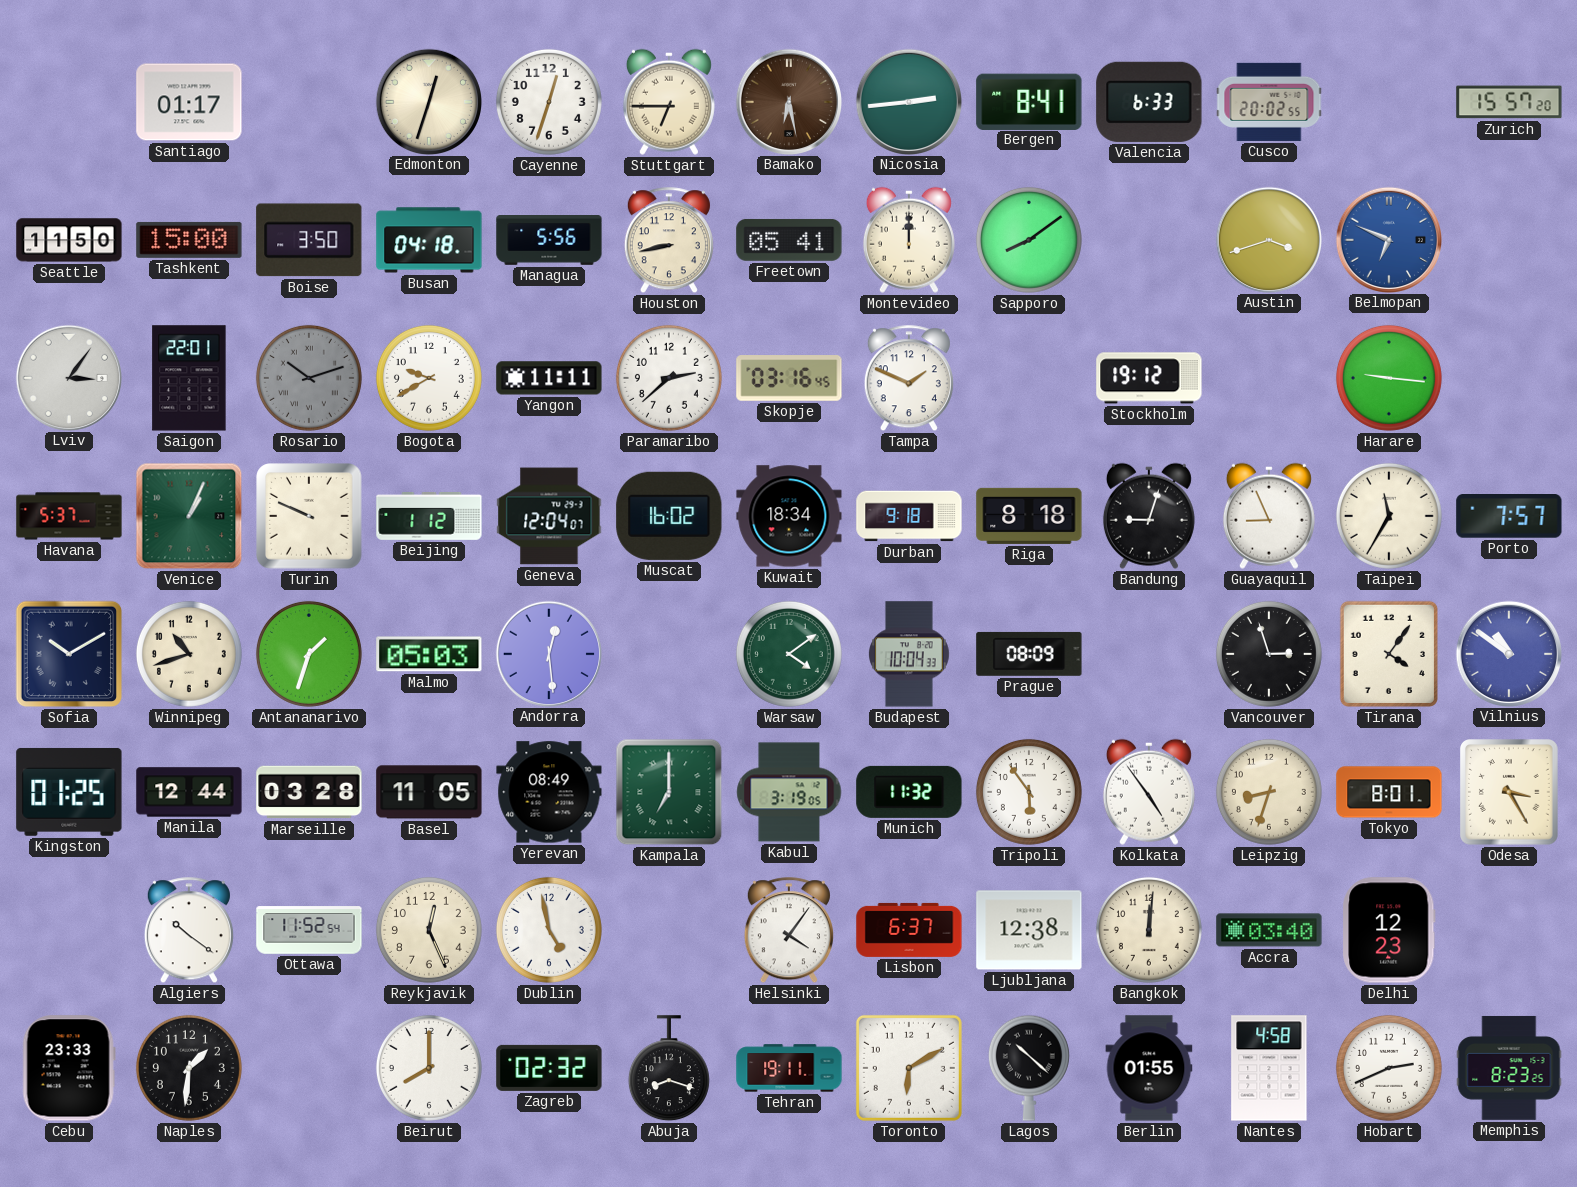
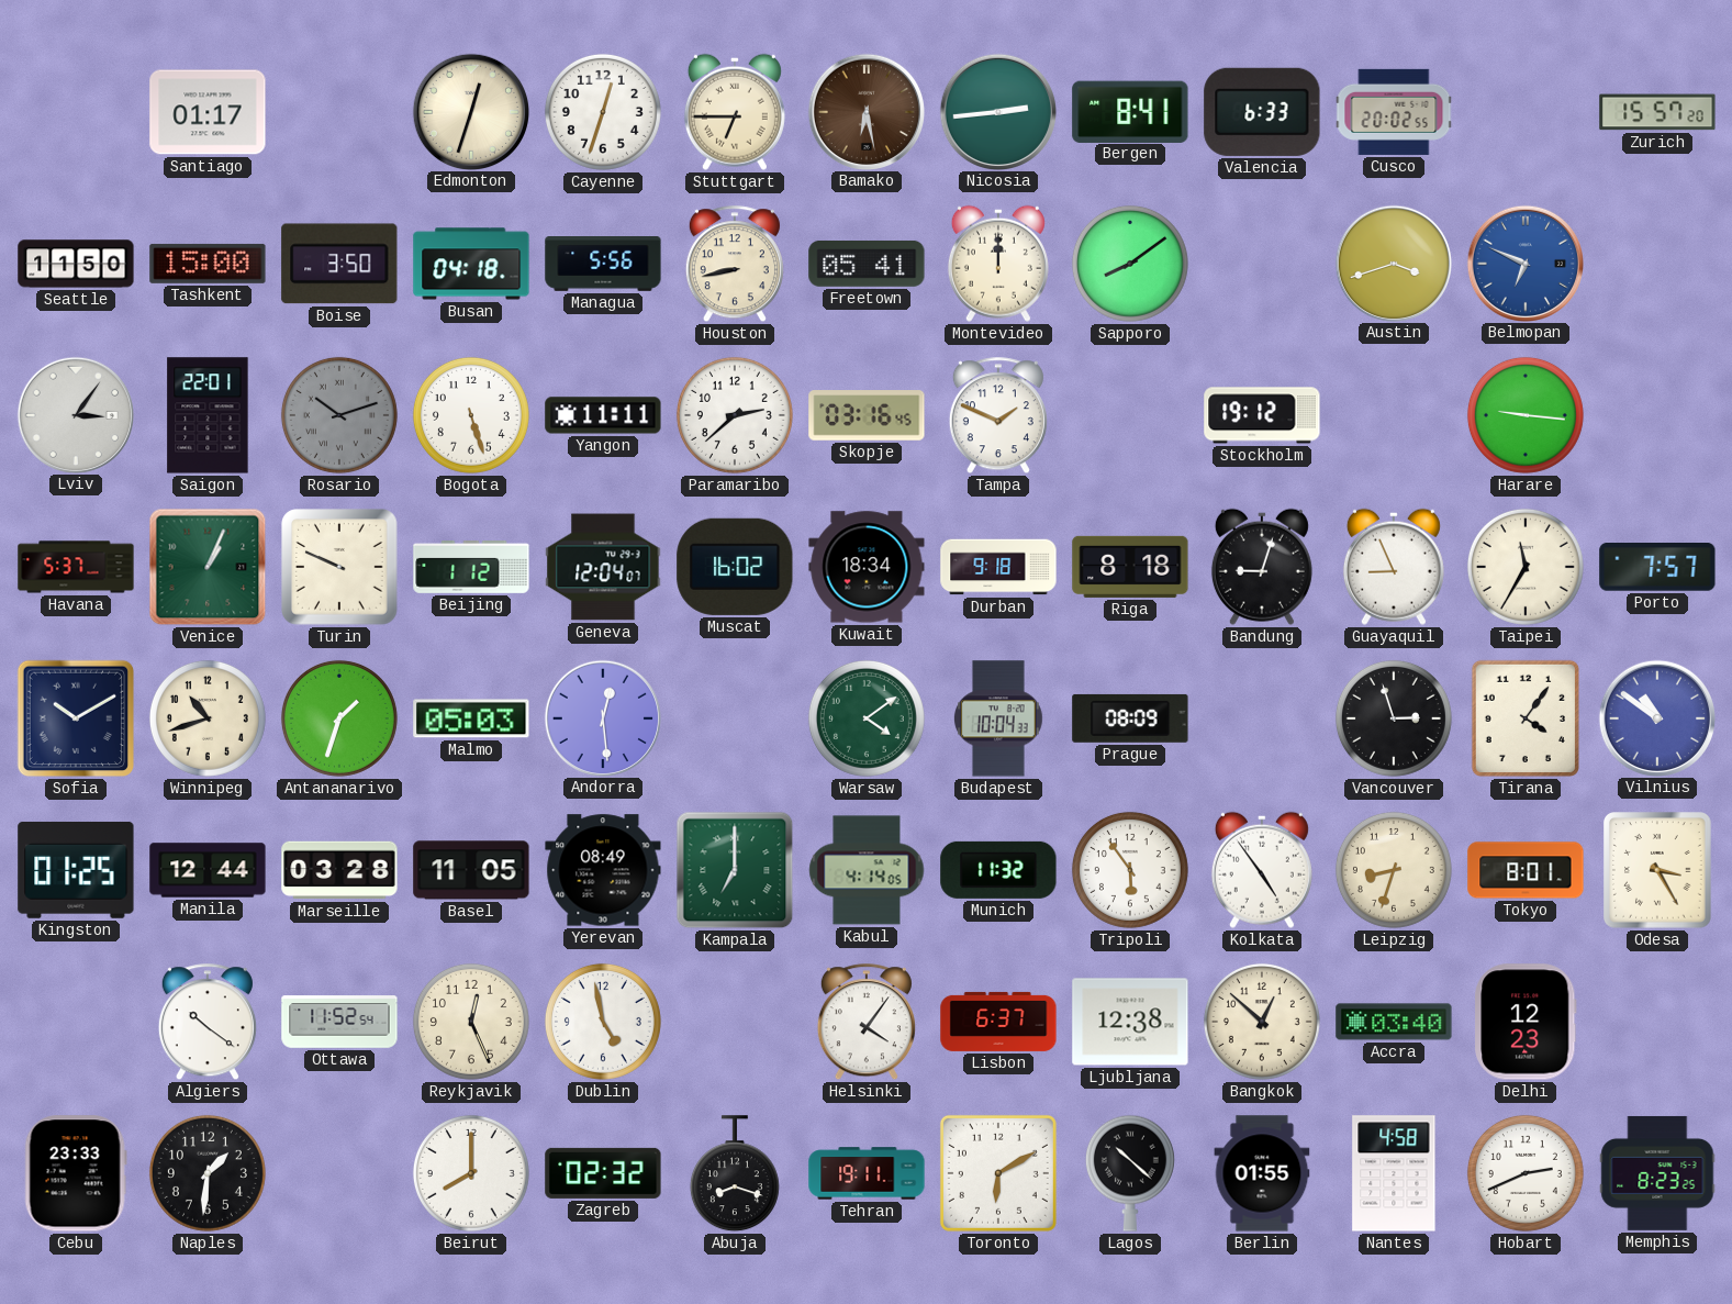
Bogota: 9:40 -> 5:27 (471, 415)
Kabul: 3:19 -> 4:14 (867, 870)
Bangkok: 12:01 -> 12:52 (1262, 1022)
